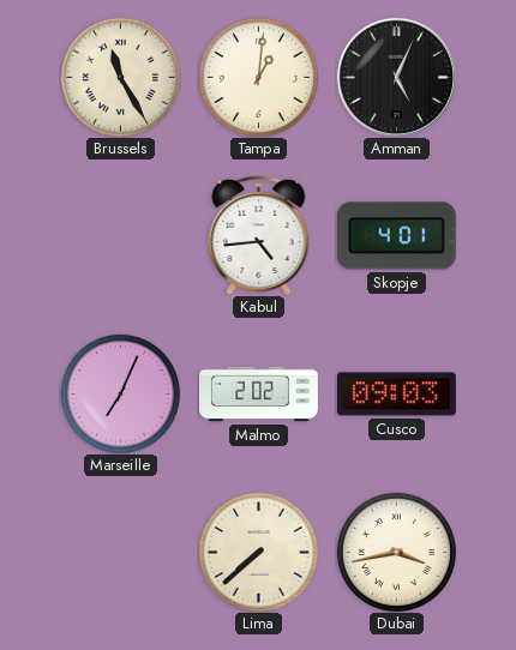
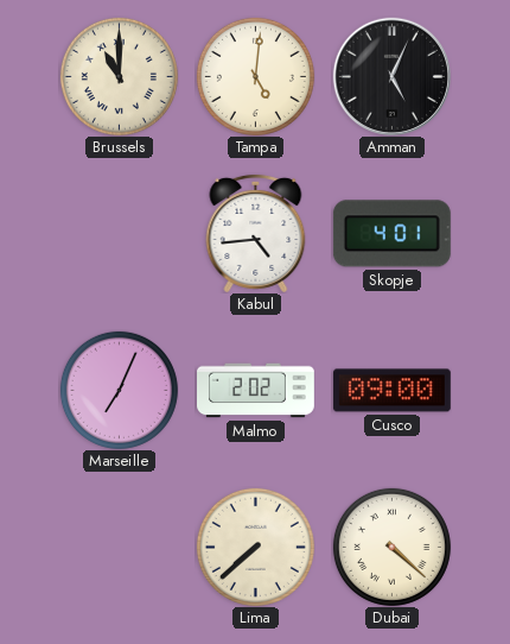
Brussels: 11:25 -> 11:00 (119, 76)
Tampa: 1:01 -> 5:01 (255, 76)
Cusco: 09:03 -> 09:00 (391, 391)
Dubai: 3:43 -> 4:22 (391, 547)
